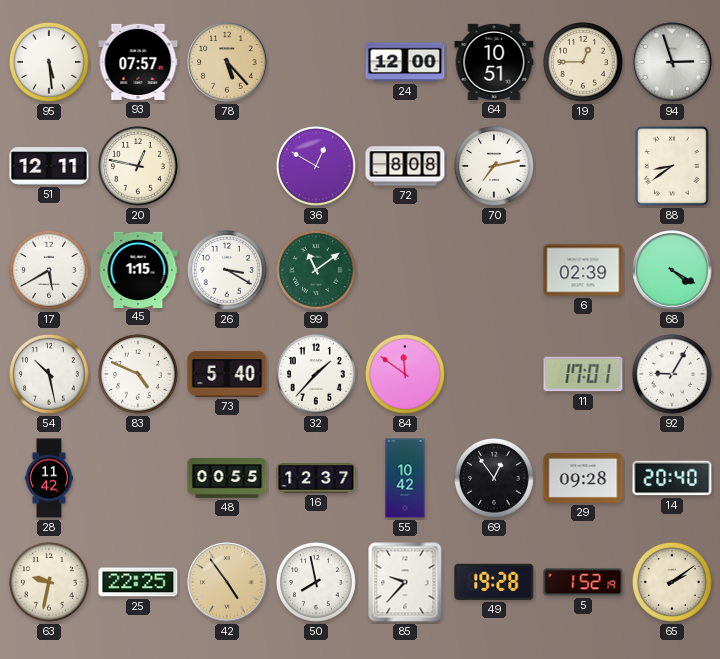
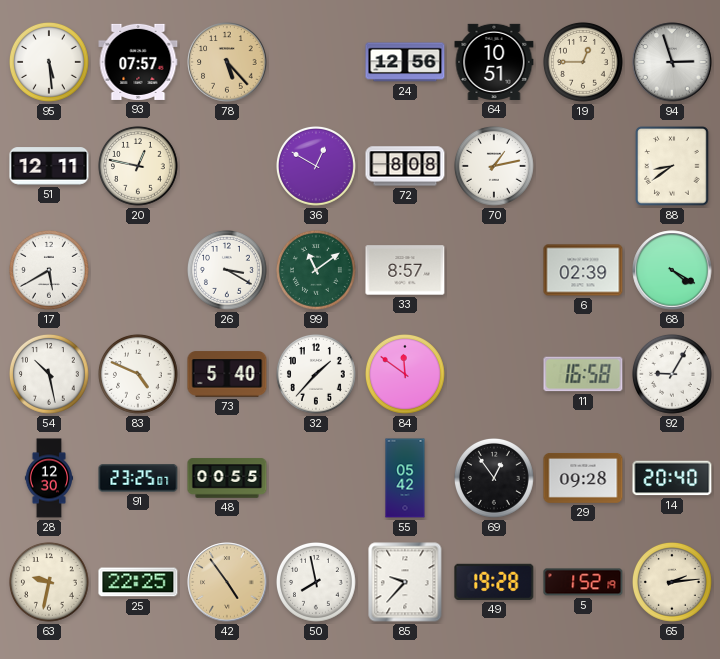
24: 12:00 -> 12:56 (405, 62)
70: 7:13 -> 1:13 (495, 167)
45: 1:15 -> none (138, 269)
33: none -> 8:57 (405, 270)
11: 17:01 -> 16:58 (583, 374)
28: 11:42 -> 12:30 (49, 478)
91: none -> 23:25 (138, 478)
16: 12:37 -> none (316, 478)
55: 10:42 -> 05:42 (405, 478)
65: 2:09 -> 2:14 (673, 583)
